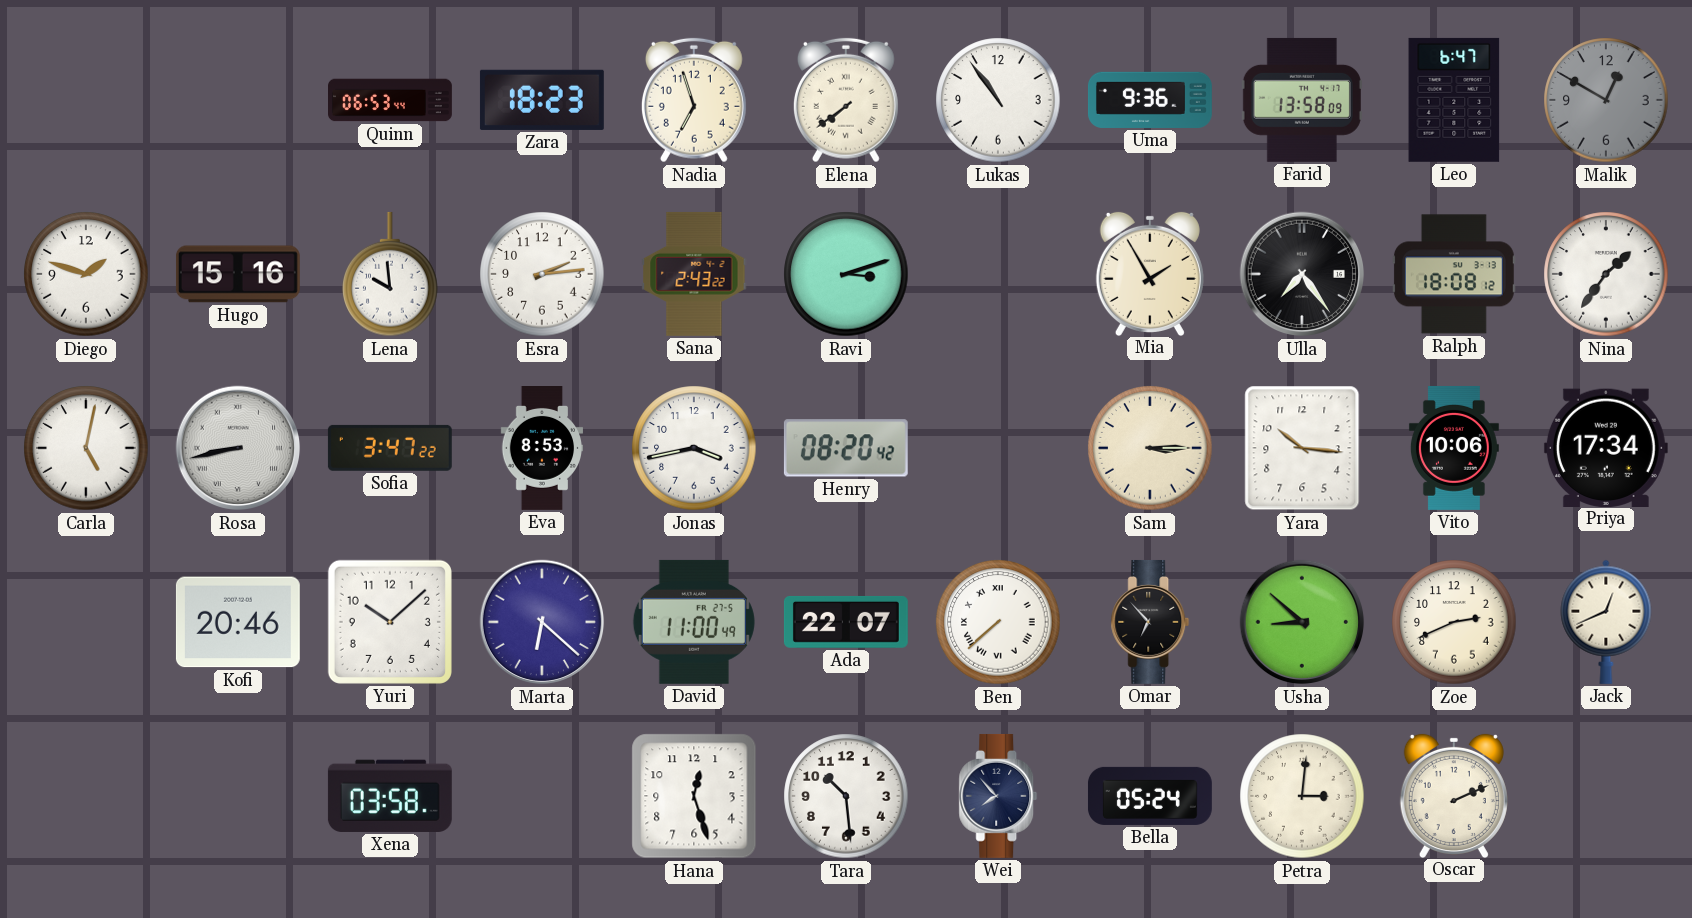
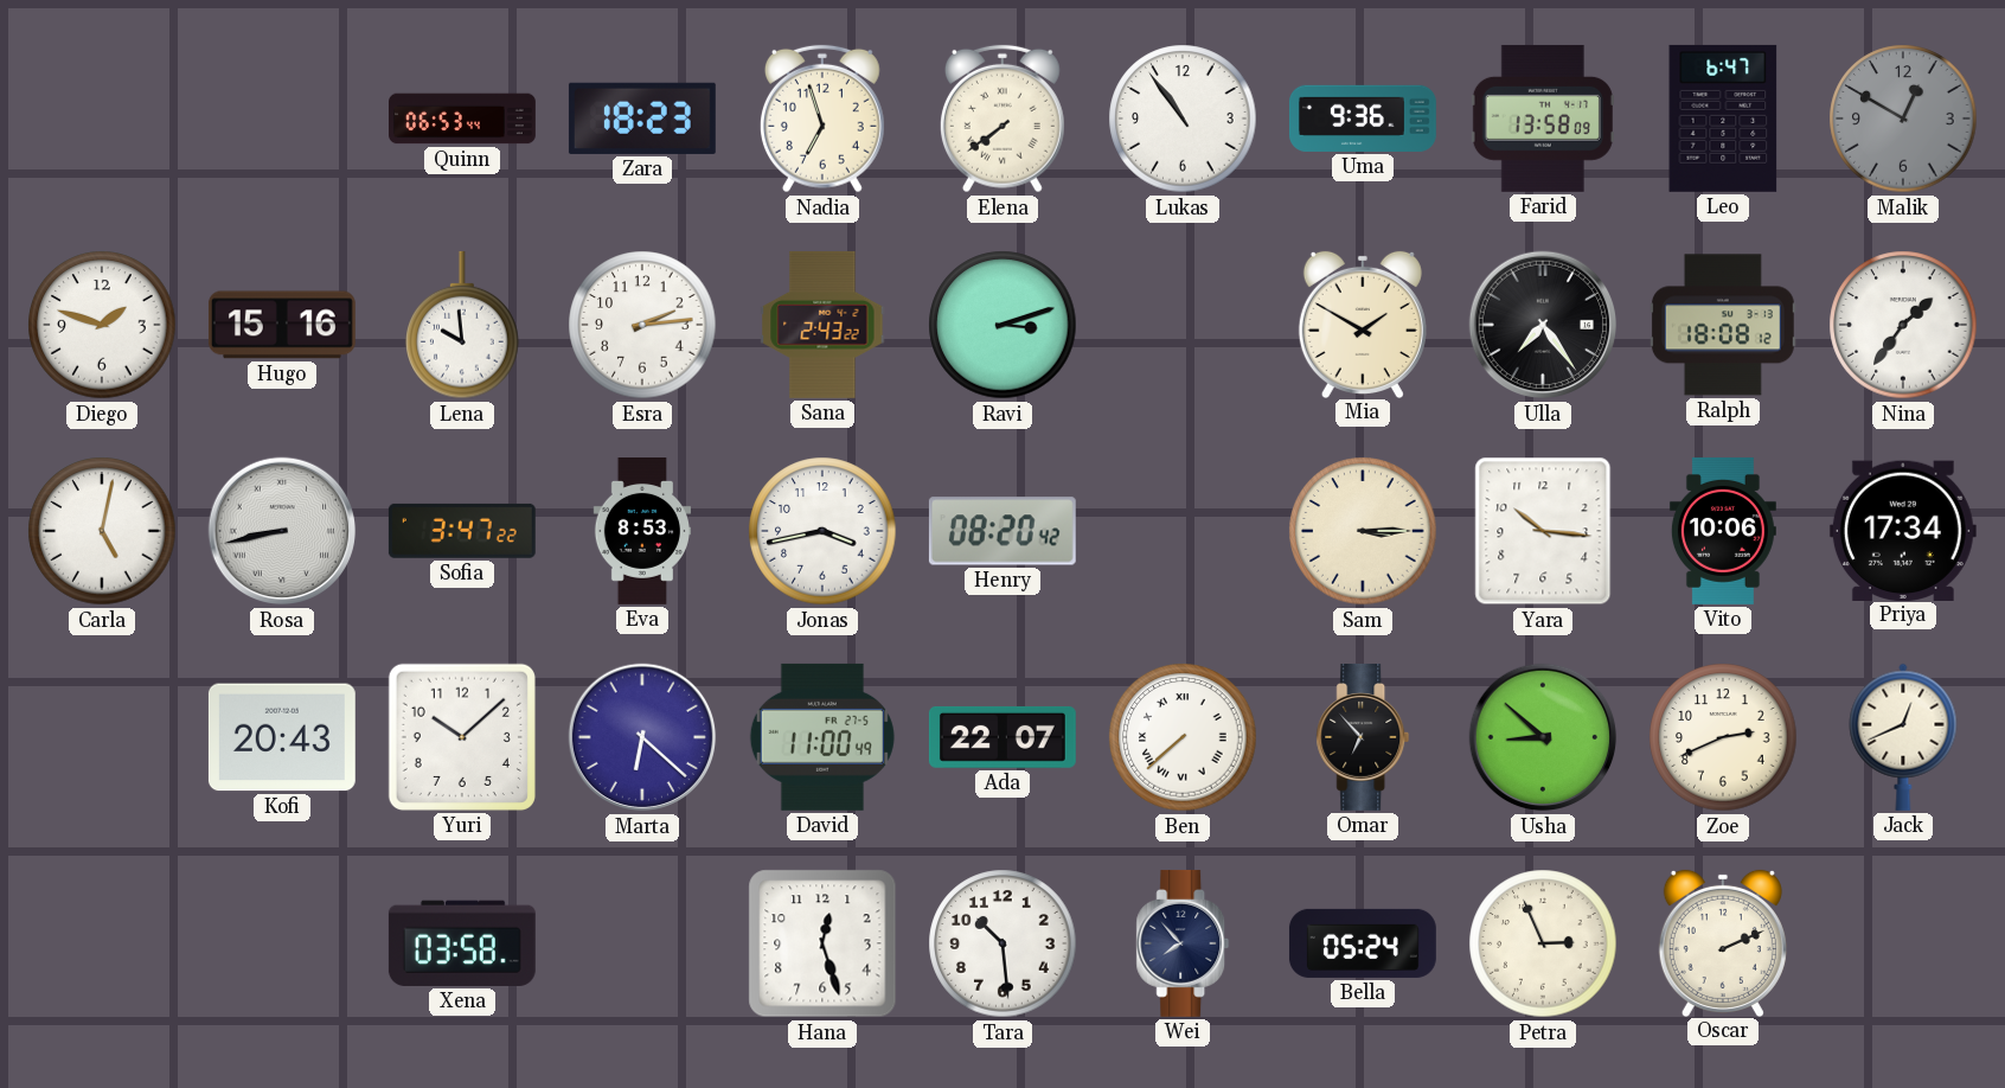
Mia: 1:55 -> 1:50 (1363, 324)
Kofi: 20:46 -> 20:43 (282, 737)
Petra: 3:01 -> 2:56 (1543, 943)
